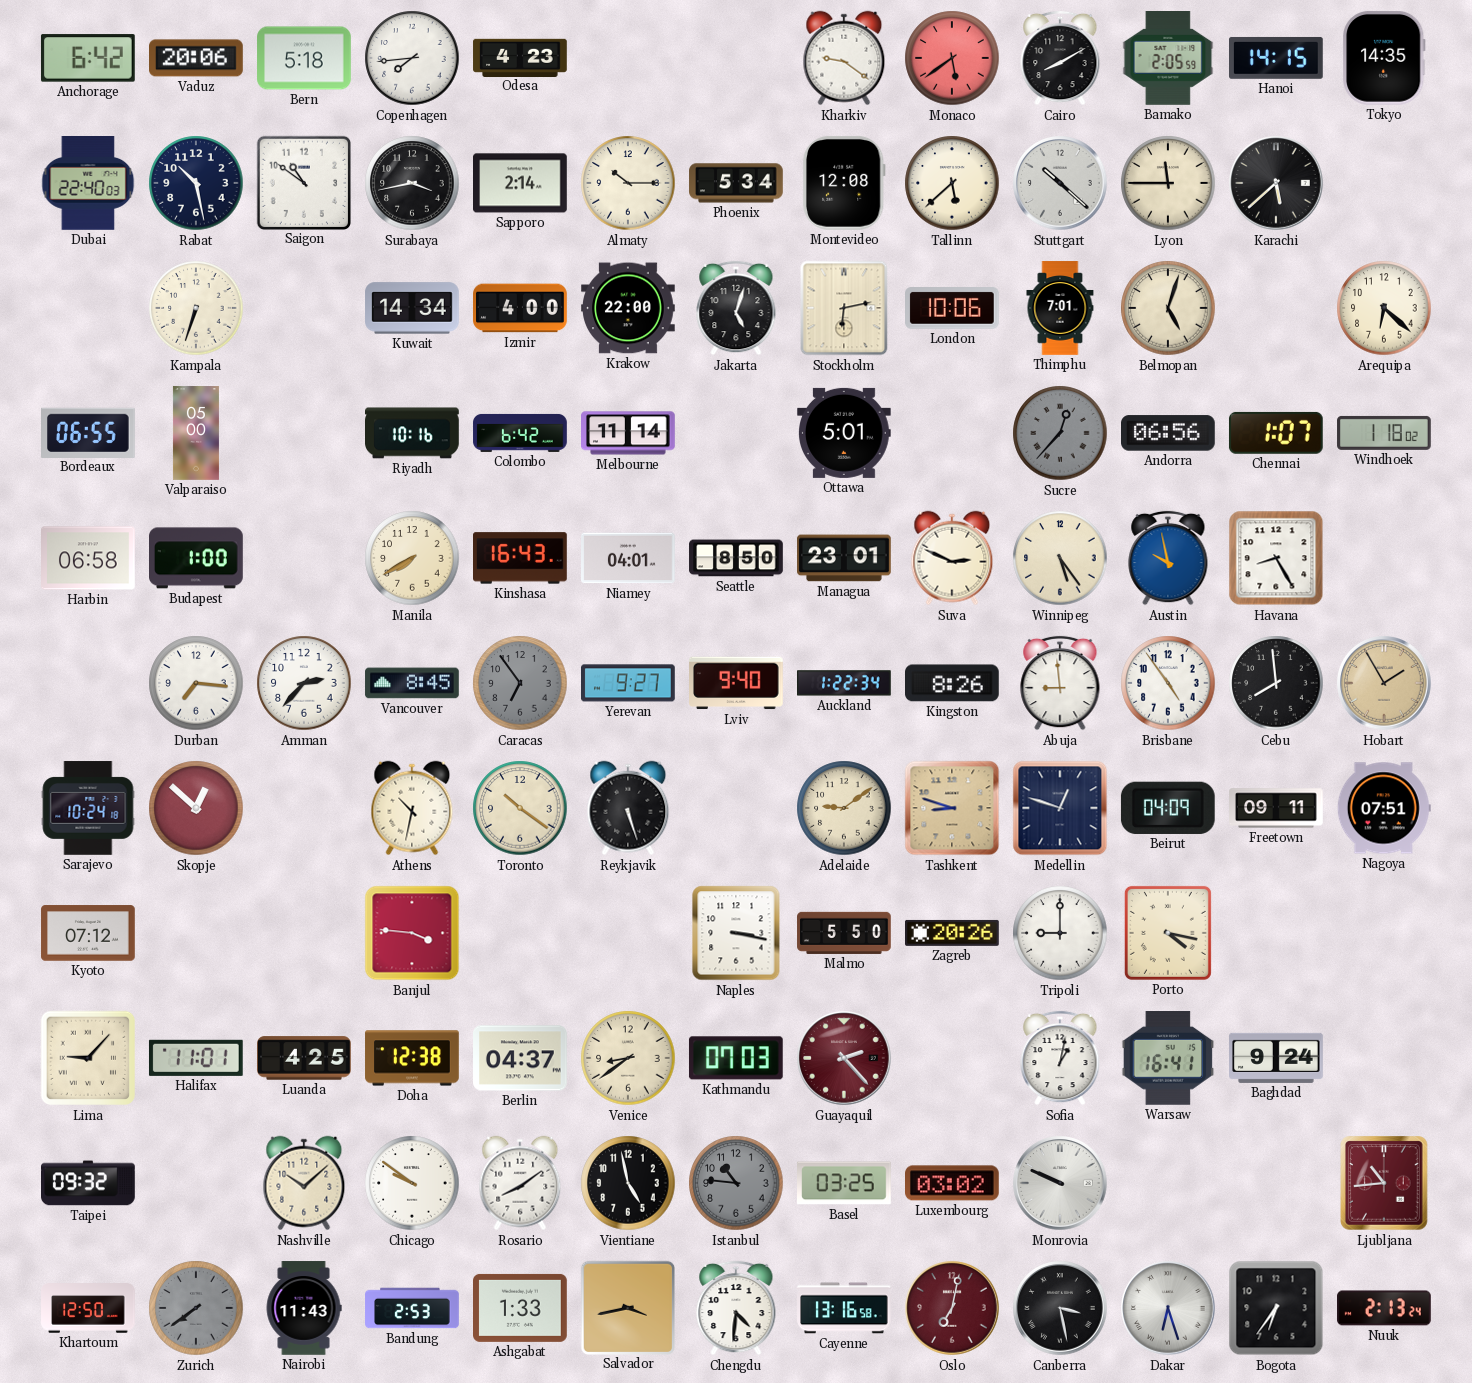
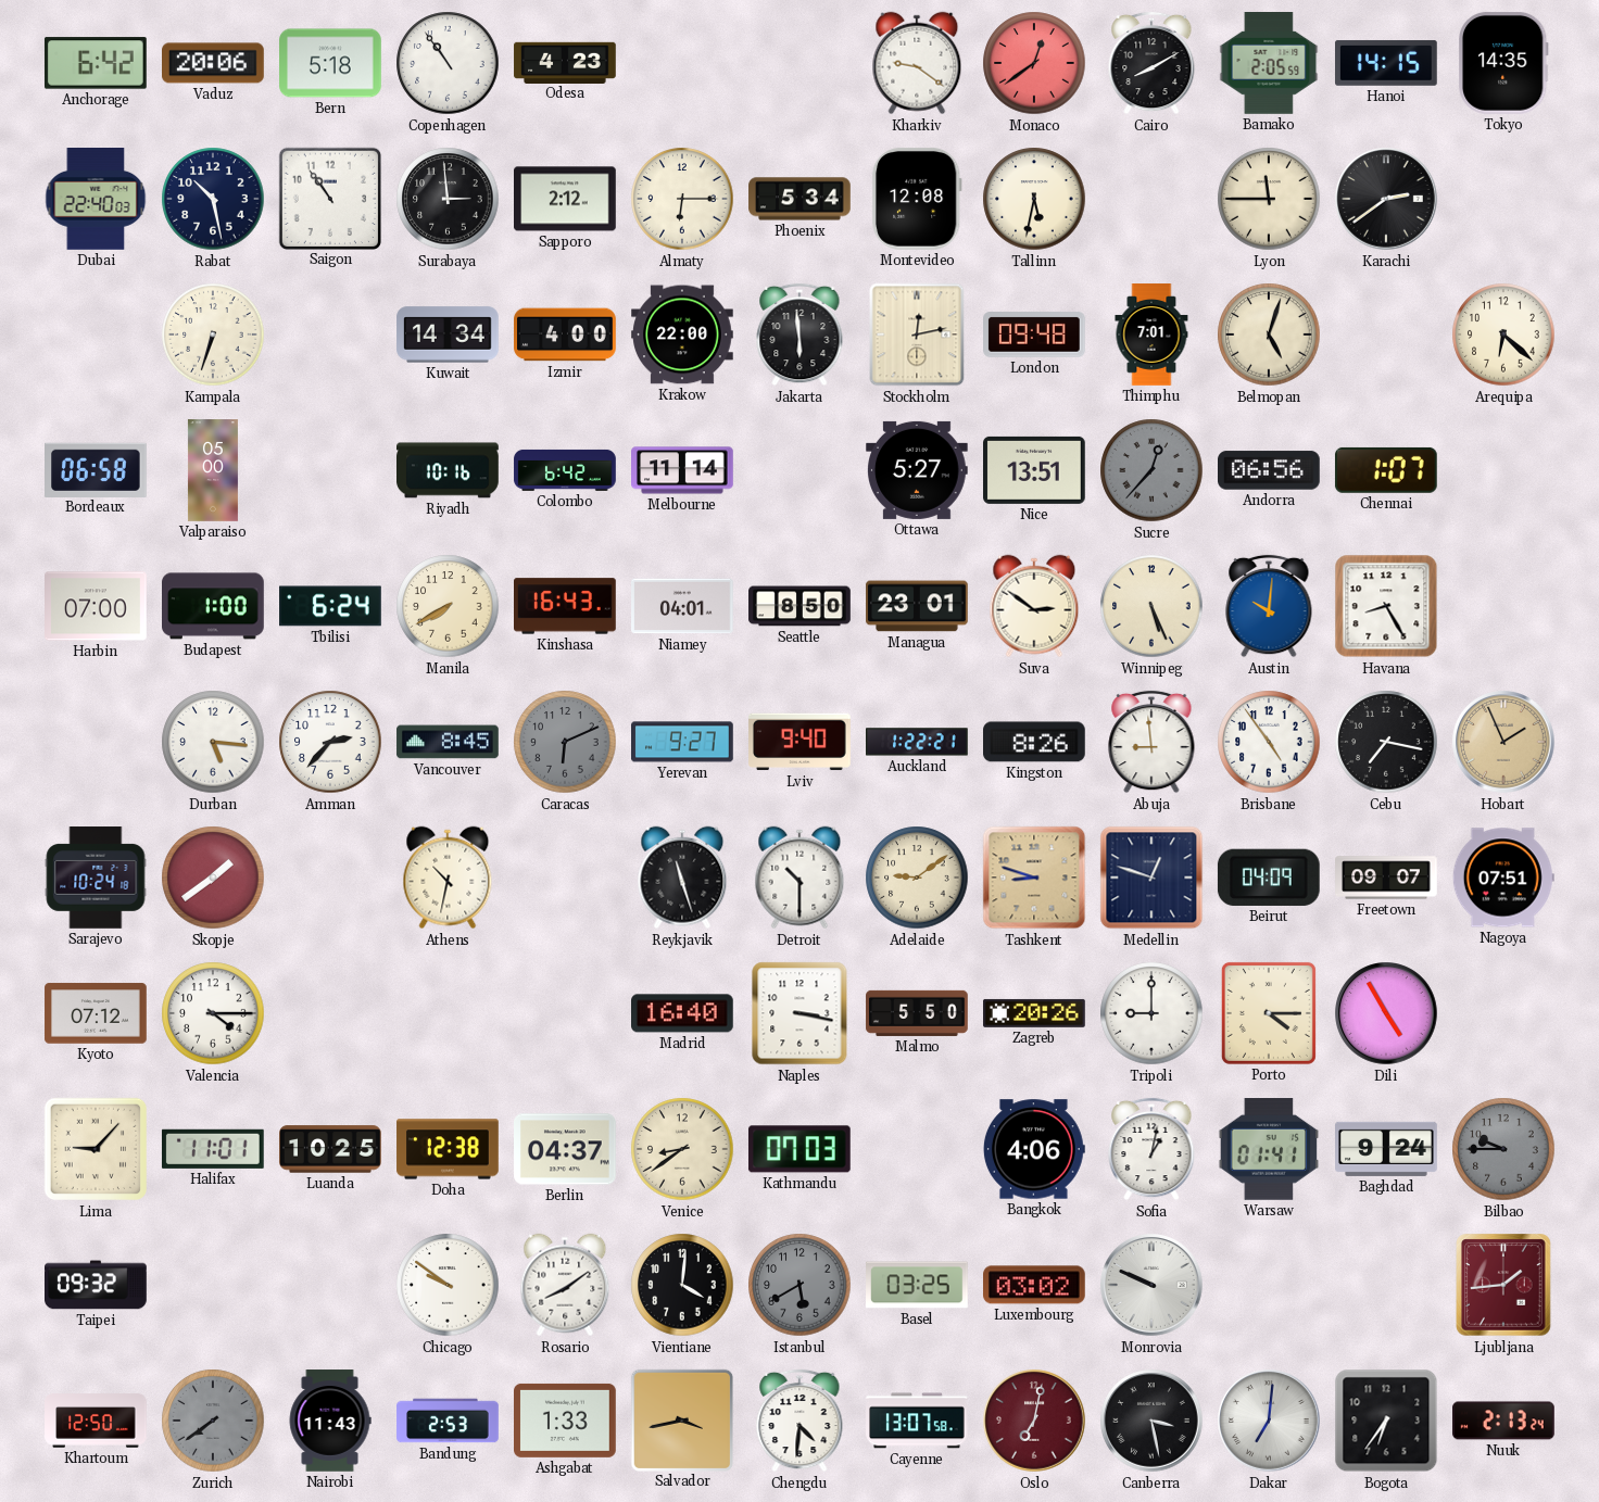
Copenhagen: 7:44 -> 10:54 (448, 63)
Monaco: 5:39 -> 12:39 (1034, 63)
Saigon: 10:51 -> 10:54 (329, 198)
Surabaya: 3:43 -> 2:59 (448, 199)
Sapporo: 2:14 -> 2:12 (566, 199)
Almaty: 10:15 -> 6:15 (682, 199)
Tallinn: 5:38 -> 5:32 (1034, 199)
Stuttgart: 10:22 -> none (1060, 183)
Karachi: 5:38 -> 2:39 (1386, 199)
Jakarta: 5:03 -> 5:59 (799, 335)
Stockholm: 6:13 -> 12:13 (917, 335)
London: 10:06 -> 09:48 (1035, 336)
Bordeaux: 06:55 -> 06:58 (97, 469)
Ottawa: 5:01 -> 5:27 (918, 470)
Nice: none -> 13:51 (1035, 470)
Windhoek: 1:18 -> none (1384, 433)
Harbin: 06:58 -> 07:00 (96, 606)
Tbilisi: none -> 6:24 (331, 606)
Suva: 2:49 -> 2:51 (1034, 606)
Winnipeg: 5:24 -> 5:26 (1151, 606)
Austin: 9:58 -> 10:01 (1269, 606)
Durban: 7:16 -> 5:16 (213, 742)
Caracas: 6:54 -> 6:11 (565, 742)
Auckland: 1:22:34 -> 1:22:21 (917, 742)
Cebu: 7:59 -> 7:17 (1386, 742)
Hobart: 1:55 -> 1:56 (1503, 742)
Skopje: 12:52 -> 1:39 (213, 878)
Toronto: 10:21 -> none (520, 808)
Reykjavik: 5:27 -> 11:27 (682, 878)
Detroit: none -> 10:30 (799, 878)
Freetown: 09:11 -> 09:07 (1386, 878)
Valencia: none -> 4:15 (213, 1013)
Banjul: 3:46 -> none (412, 933)
Madrid: none -> 16:40 (683, 1013)
Porto: 4:17 -> 4:15 (1269, 1013)
Dili: none -> 4:55 (1386, 1013)
Luanda: 4:25 -> 10:25 (330, 1149)
Guayaquil: 2:23 -> none (844, 1058)
Bangkok: none -> 4:06 (1034, 1149)
Warsaw: 16:41 -> 01:41 (1269, 1150)
Bilbao: none -> 9:45 (1503, 1149)
Nashville: 10:08 -> none (304, 1183)
Vientiane: 4:58 -> 4:01 (682, 1285)
Istanbul: 10:46 -> 5:40 (799, 1285)
Ljubljana: 10:44 -> 1:44 (1504, 1285)
Cayenne: 13:16 -> 13:07 (917, 1421)
Dakar: 6:27 -> 7:01 (1269, 1421)
